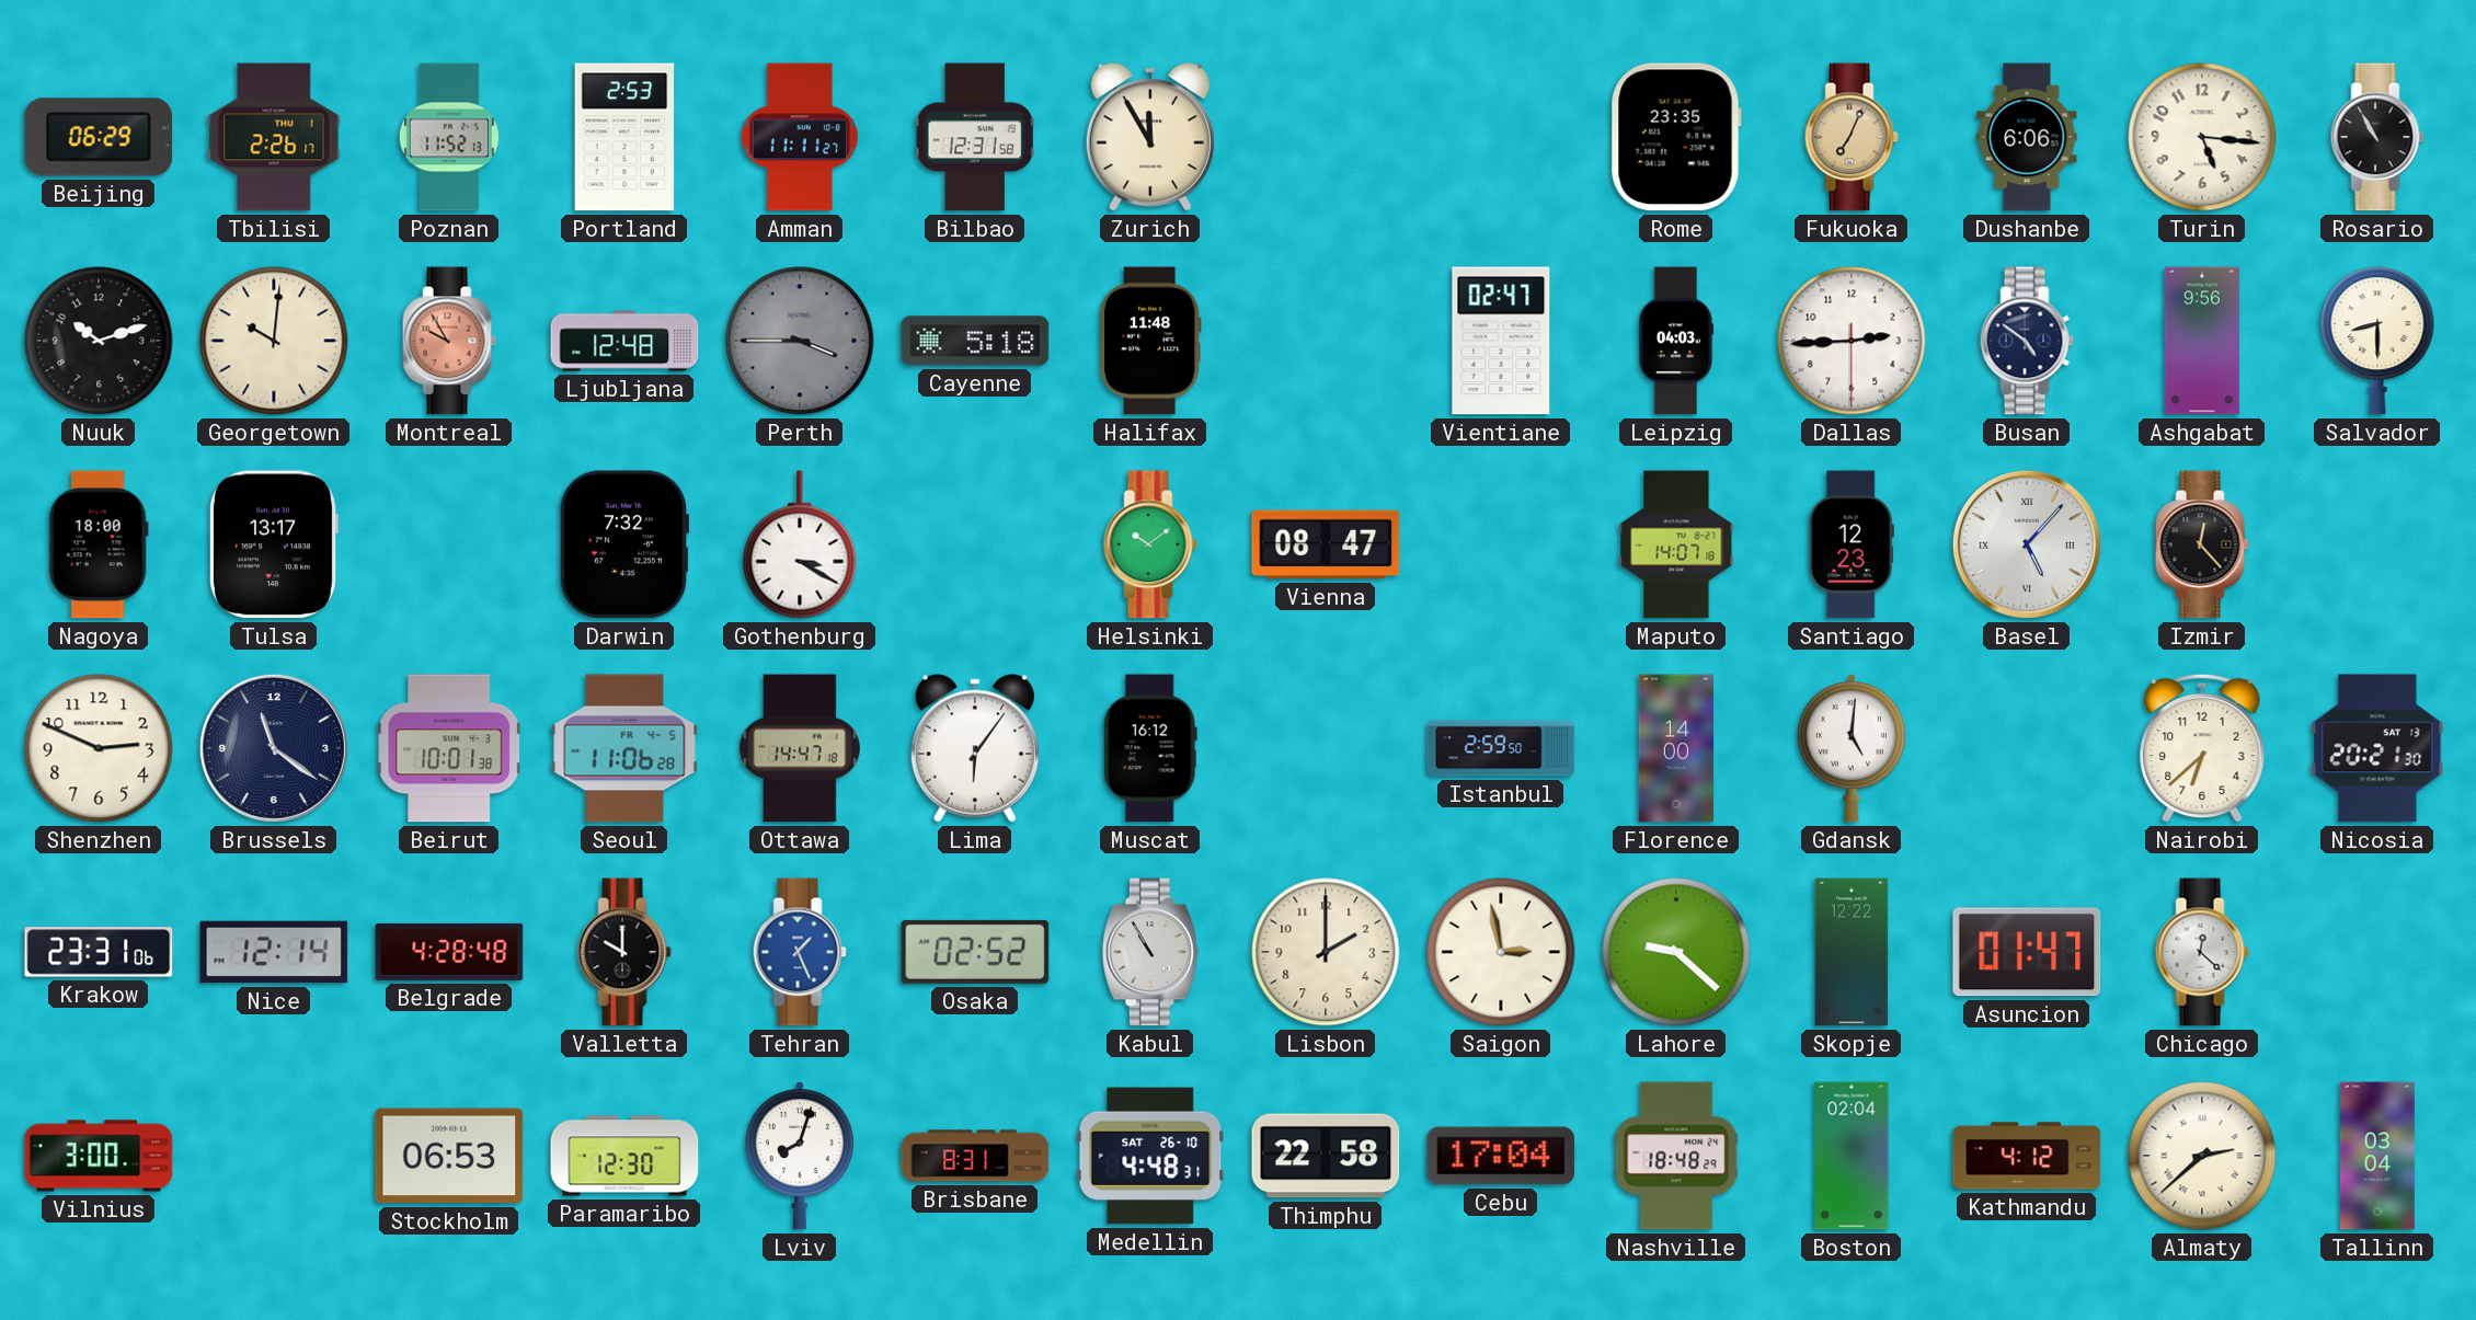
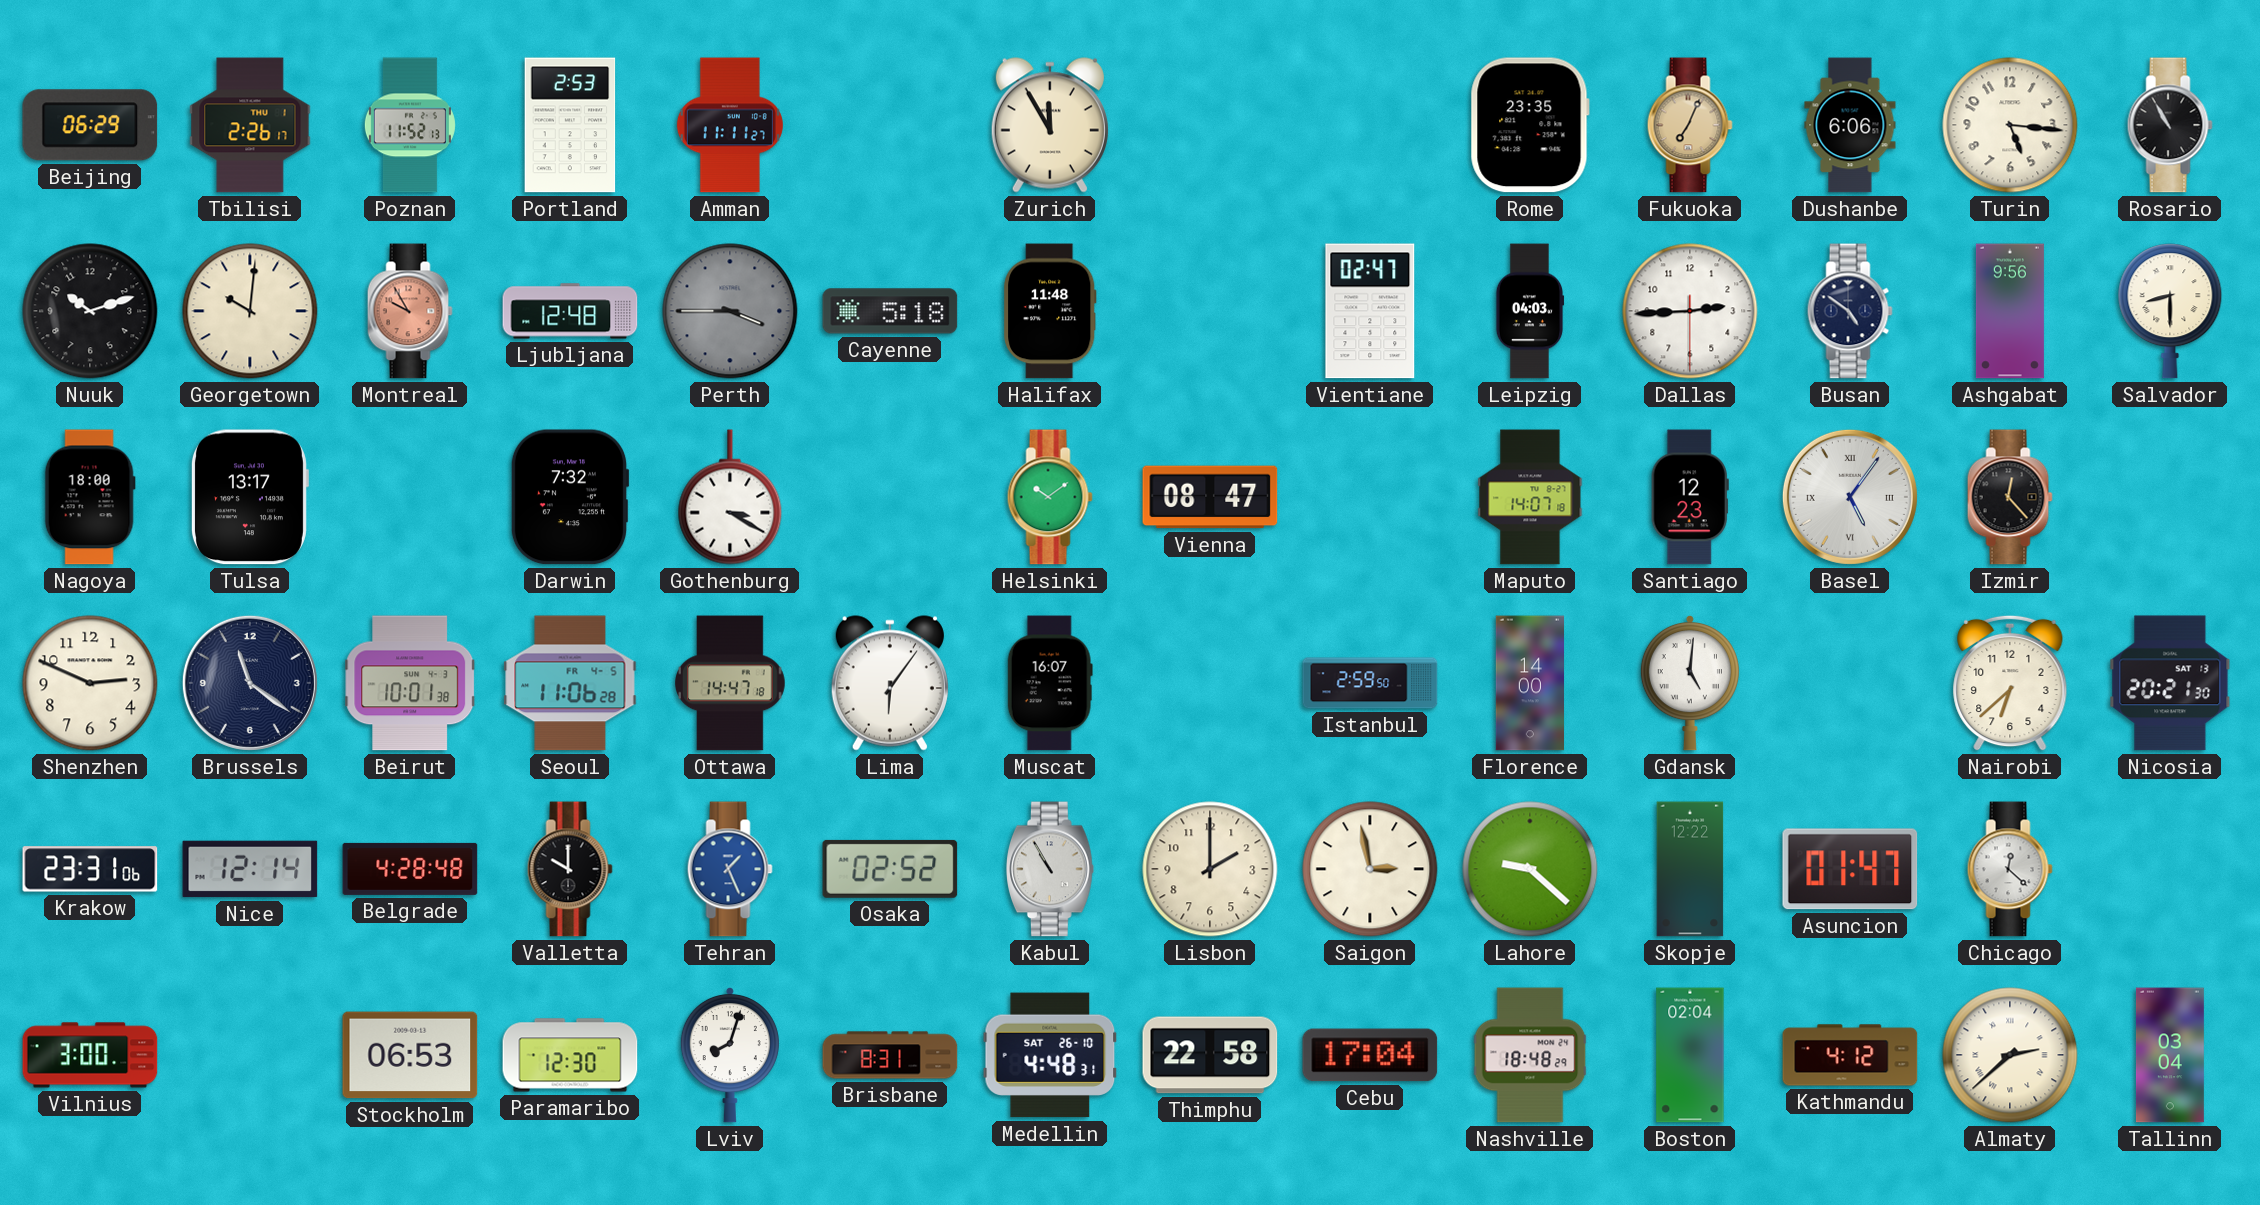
Bilbao: 12:31 -> none (975, 137)
Basel: 5:07 -> 5:06 (1850, 497)
Muscat: 16:12 -> 16:07 (1050, 683)
